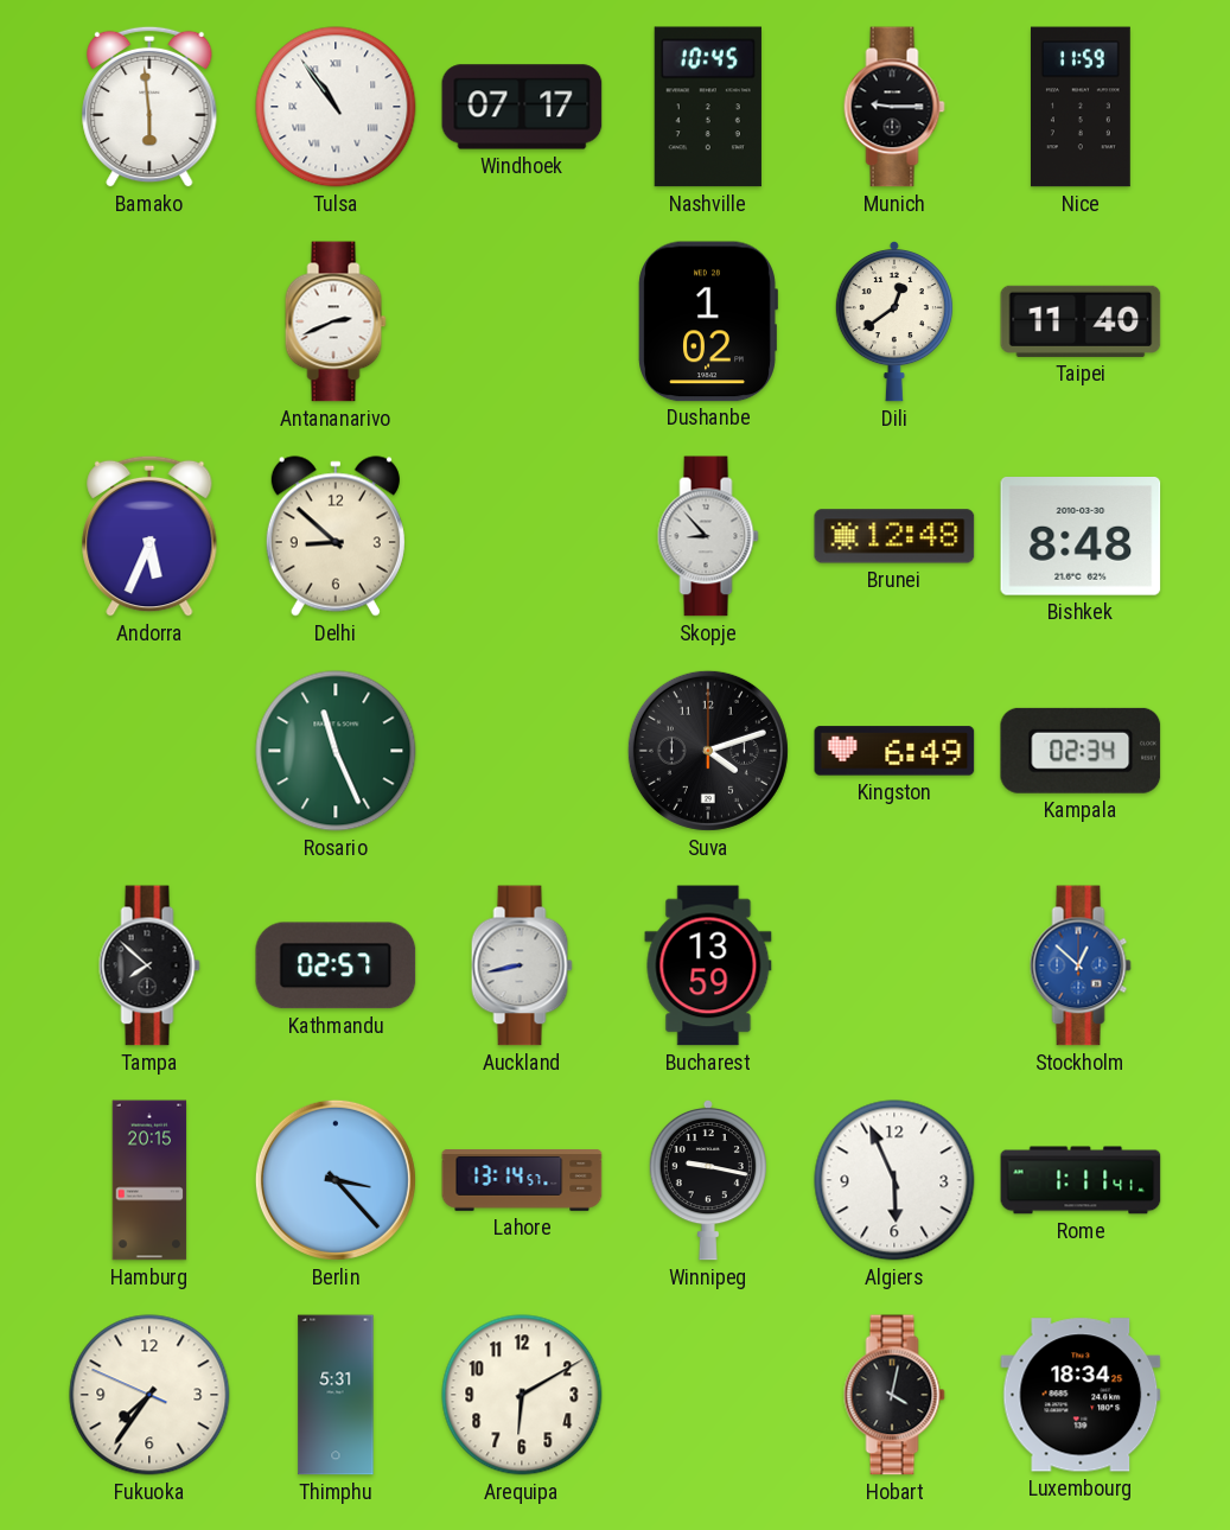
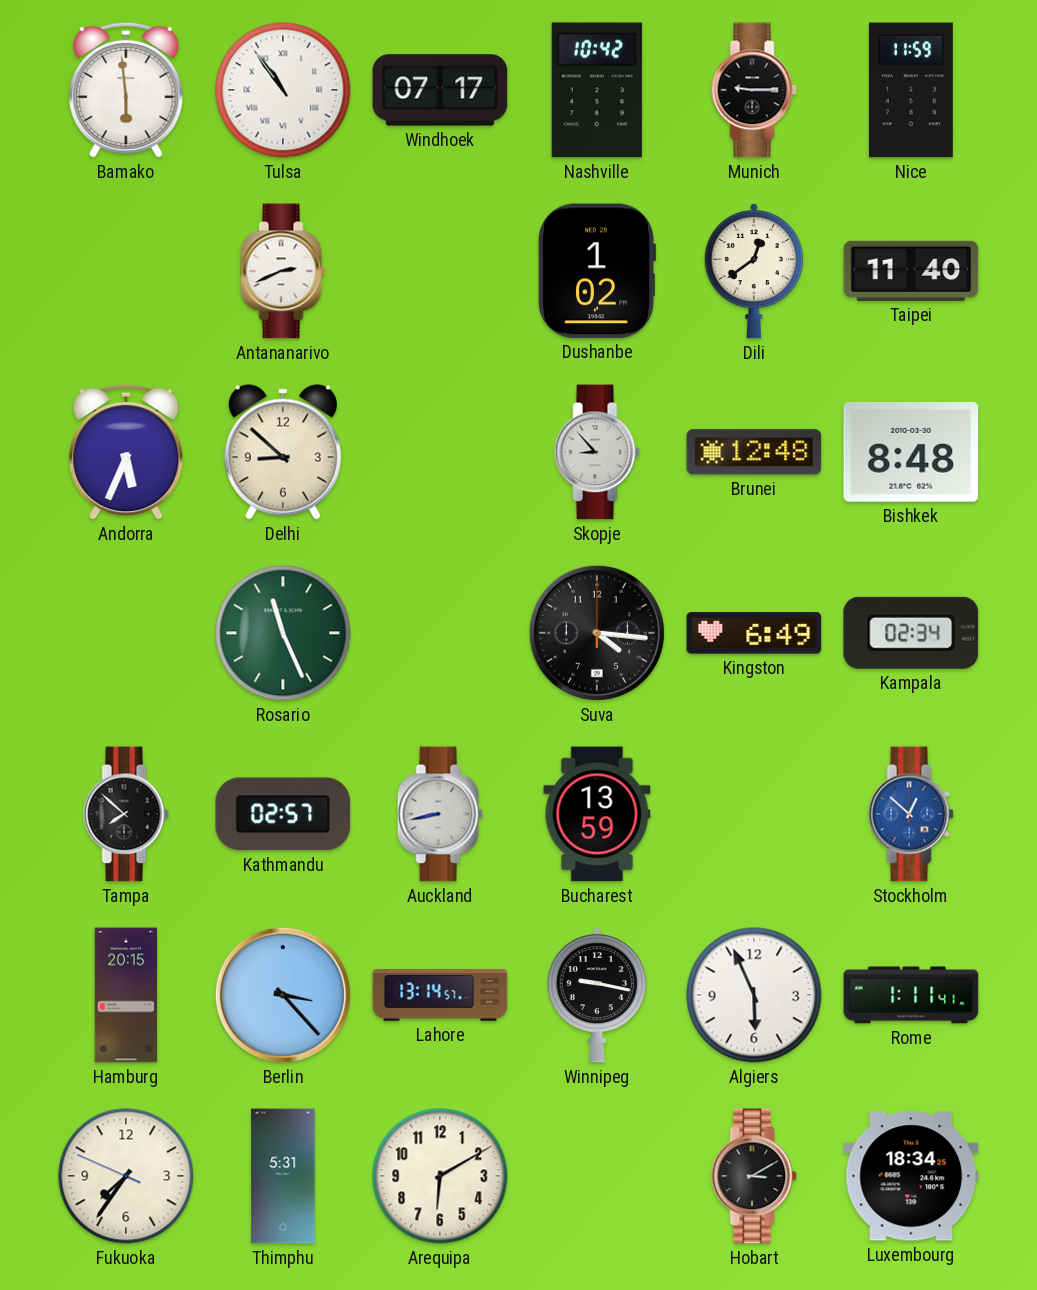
Nashville: 10:45 -> 10:42 (597, 90)
Suva: 4:12 -> 4:16 (597, 633)
Hobart: 4:02 -> 3:10 (754, 1176)
